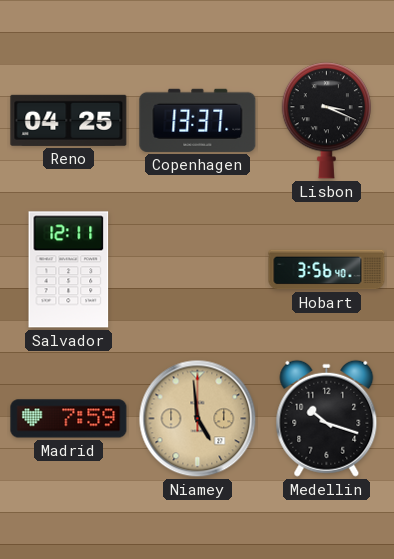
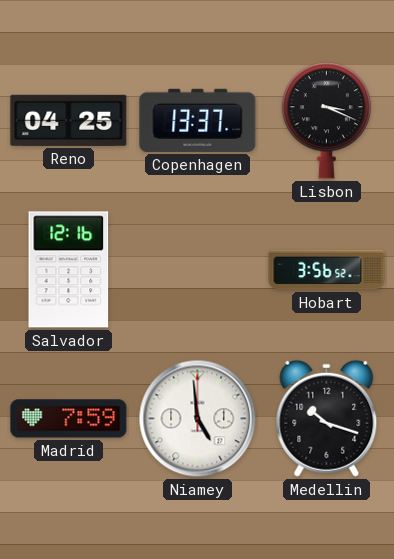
Salvador: 12:11 -> 12:16 (69, 270)
Hobart: 3:56:40 -> 3:56:52 (327, 270)
Niamey dial: champagne -> white (198, 419)
